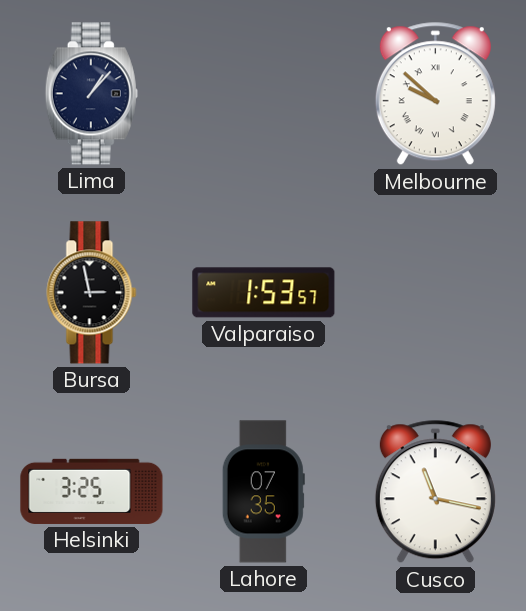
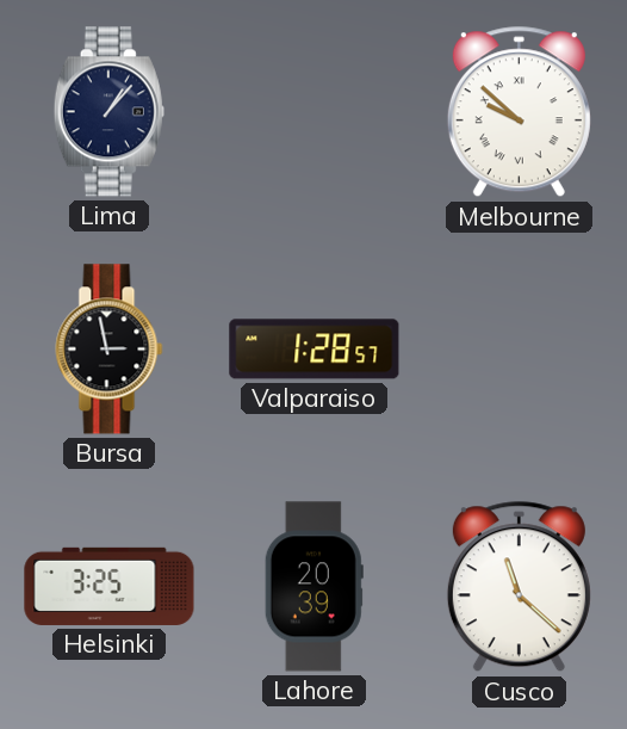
Valparaiso: 1:53 -> 1:28 (315, 350)
Lahore: 07:35 -> 20:39 (313, 587)
Cusco: 11:17 -> 11:22 (519, 587)
